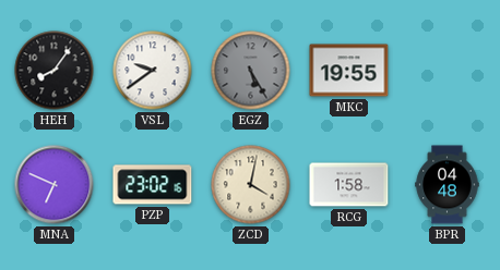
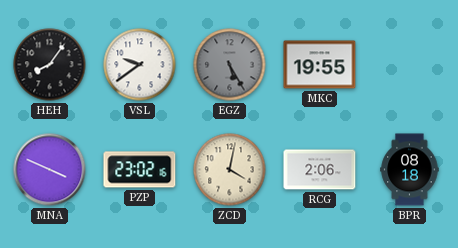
MNA: 6:49 -> 3:49 (50, 170)
RCG: 1:58 -> 2:06 (320, 170)
BPR: 04:48 -> 08:18 (410, 170)
